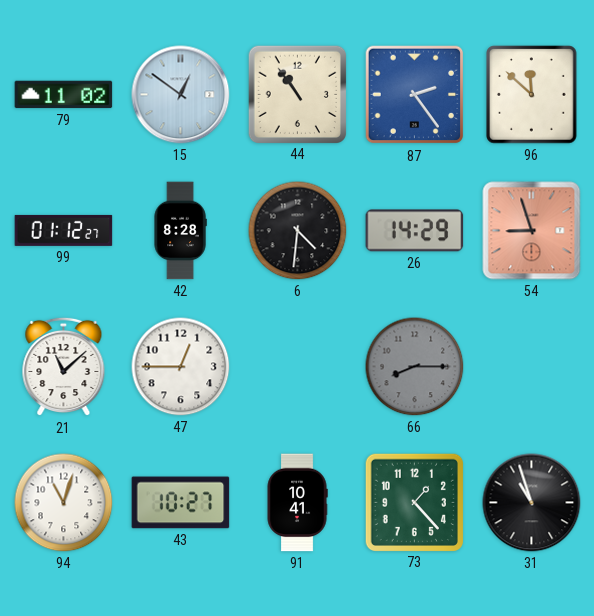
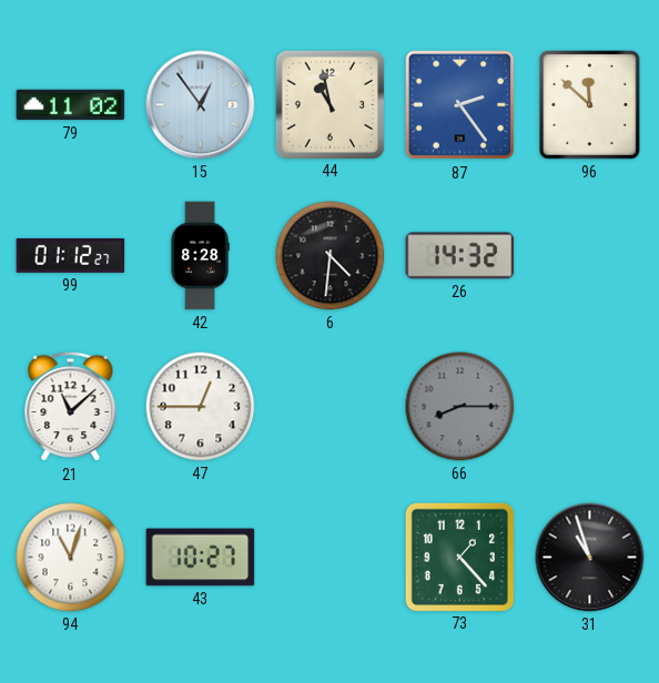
15: 12:51 -> 12:54 (201, 105)
44: 10:54 -> 10:58 (329, 104)
26: 14:29 -> 14:32 (460, 256)
54: 8:57 -> none (532, 231)
91: 10:41 -> none (297, 503)
